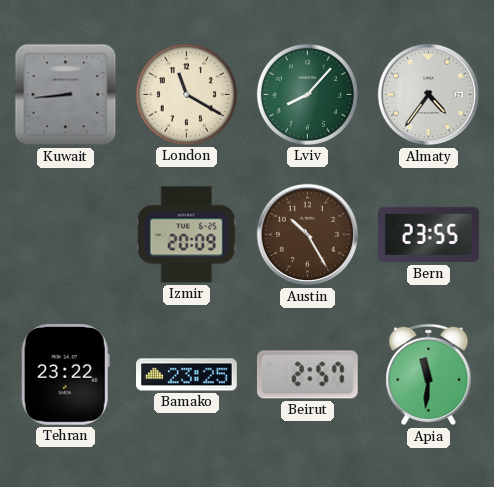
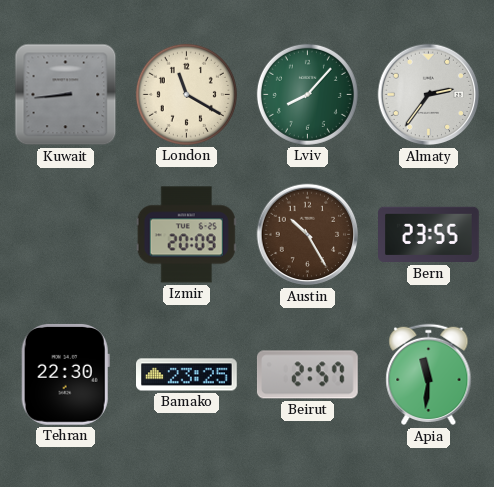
Almaty: 4:36 -> 2:36 (429, 95)
Tehran: 23:22 -> 22:30 (65, 374)
